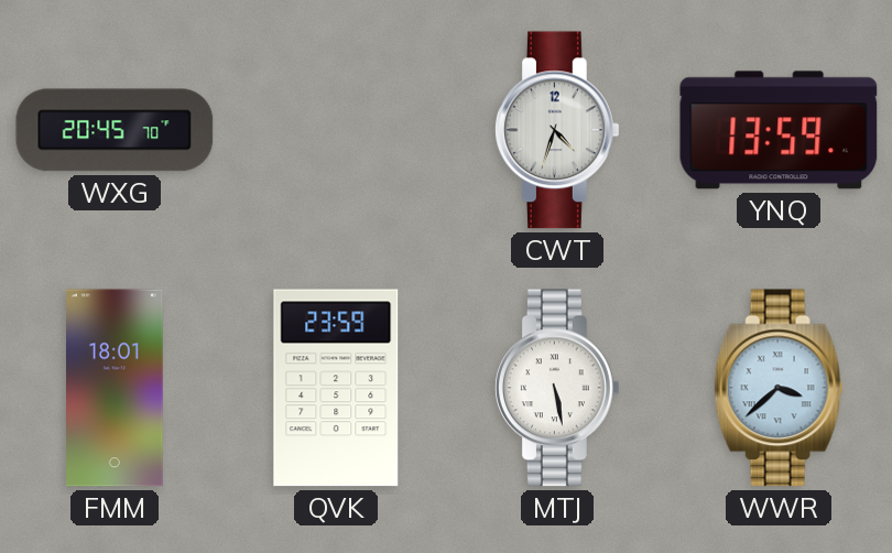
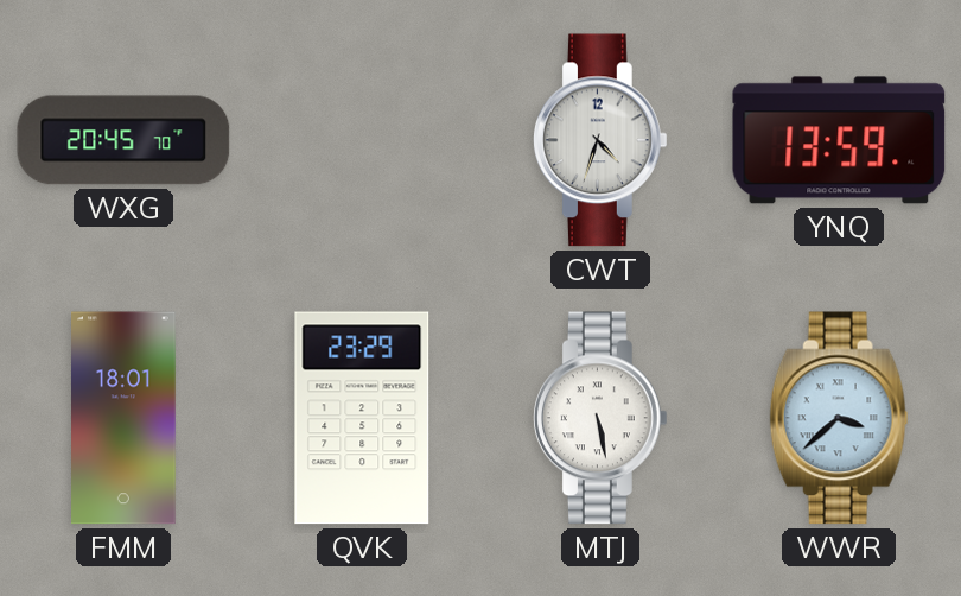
QVK: 23:59 -> 23:29 (362, 418)
